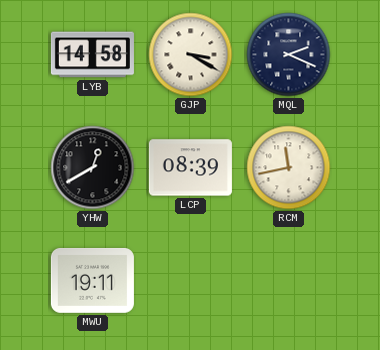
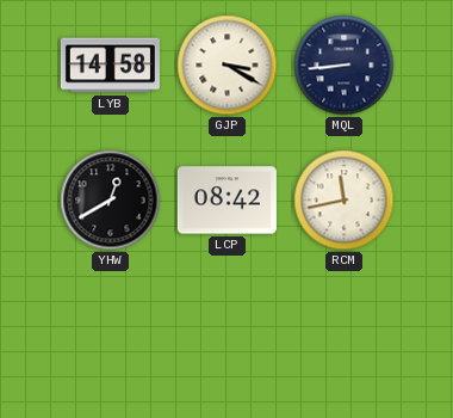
MQL: 2:19 -> 8:44 (345, 66)
LCP: 08:39 -> 08:42 (226, 201)
MWU: 19:11 -> none (92, 280)
